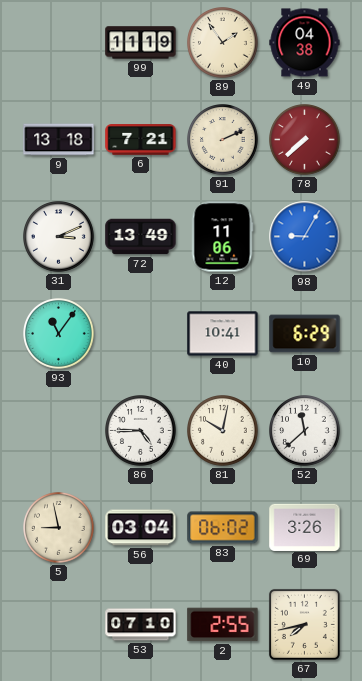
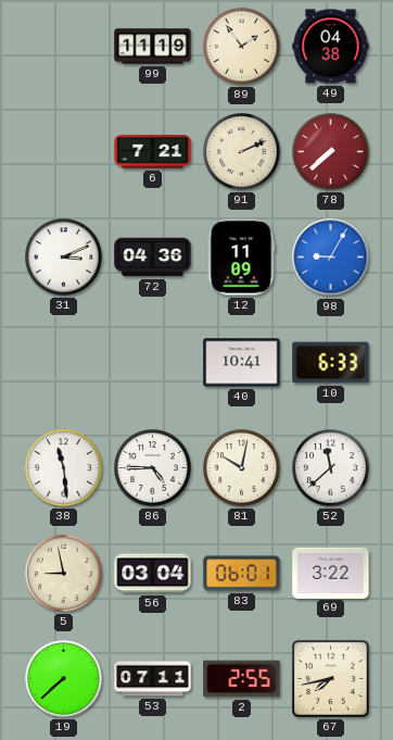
9: 13:18 -> none (59, 140)
72: 13:49 -> 04:36 (153, 258)
12: 11:06 -> 11:09 (241, 258)
93: 11:06 -> none (59, 334)
10: 6:29 -> 6:33 (331, 363)
38: none -> 11:29 (64, 468)
83: 06:02 -> 06:01 (242, 574)
69: 3:26 -> 3:22 (331, 573)
19: none -> 7:38 (64, 679)
53: 07:10 -> 07:11 (153, 679)
